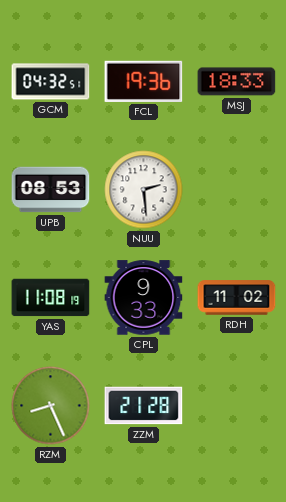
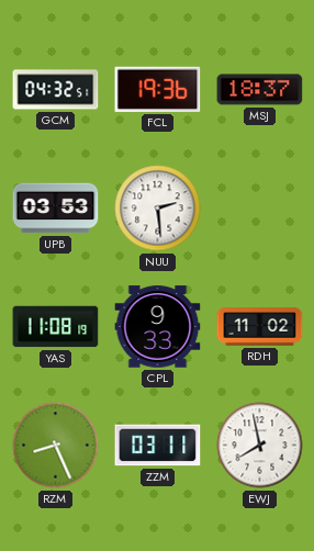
MSJ: 18:33 -> 18:37 (260, 90)
UPB: 08:53 -> 03:53 (56, 209)
ZZM: 21:28 -> 03:11 (158, 446)
EWJ: none -> 7:58 (260, 446)
